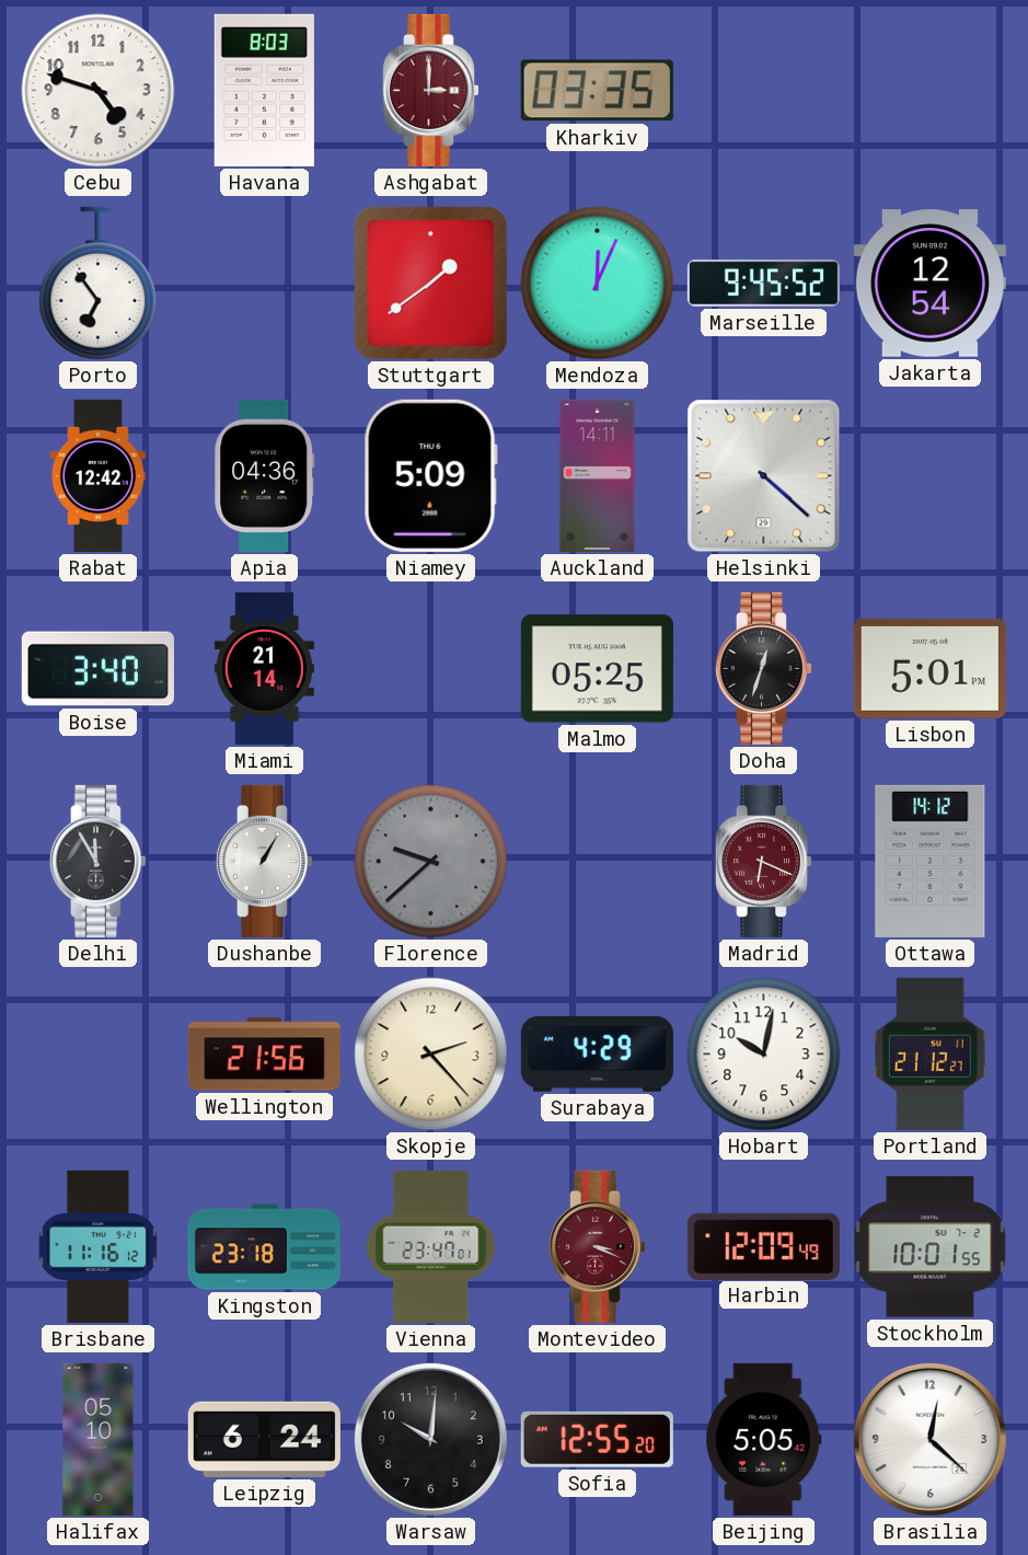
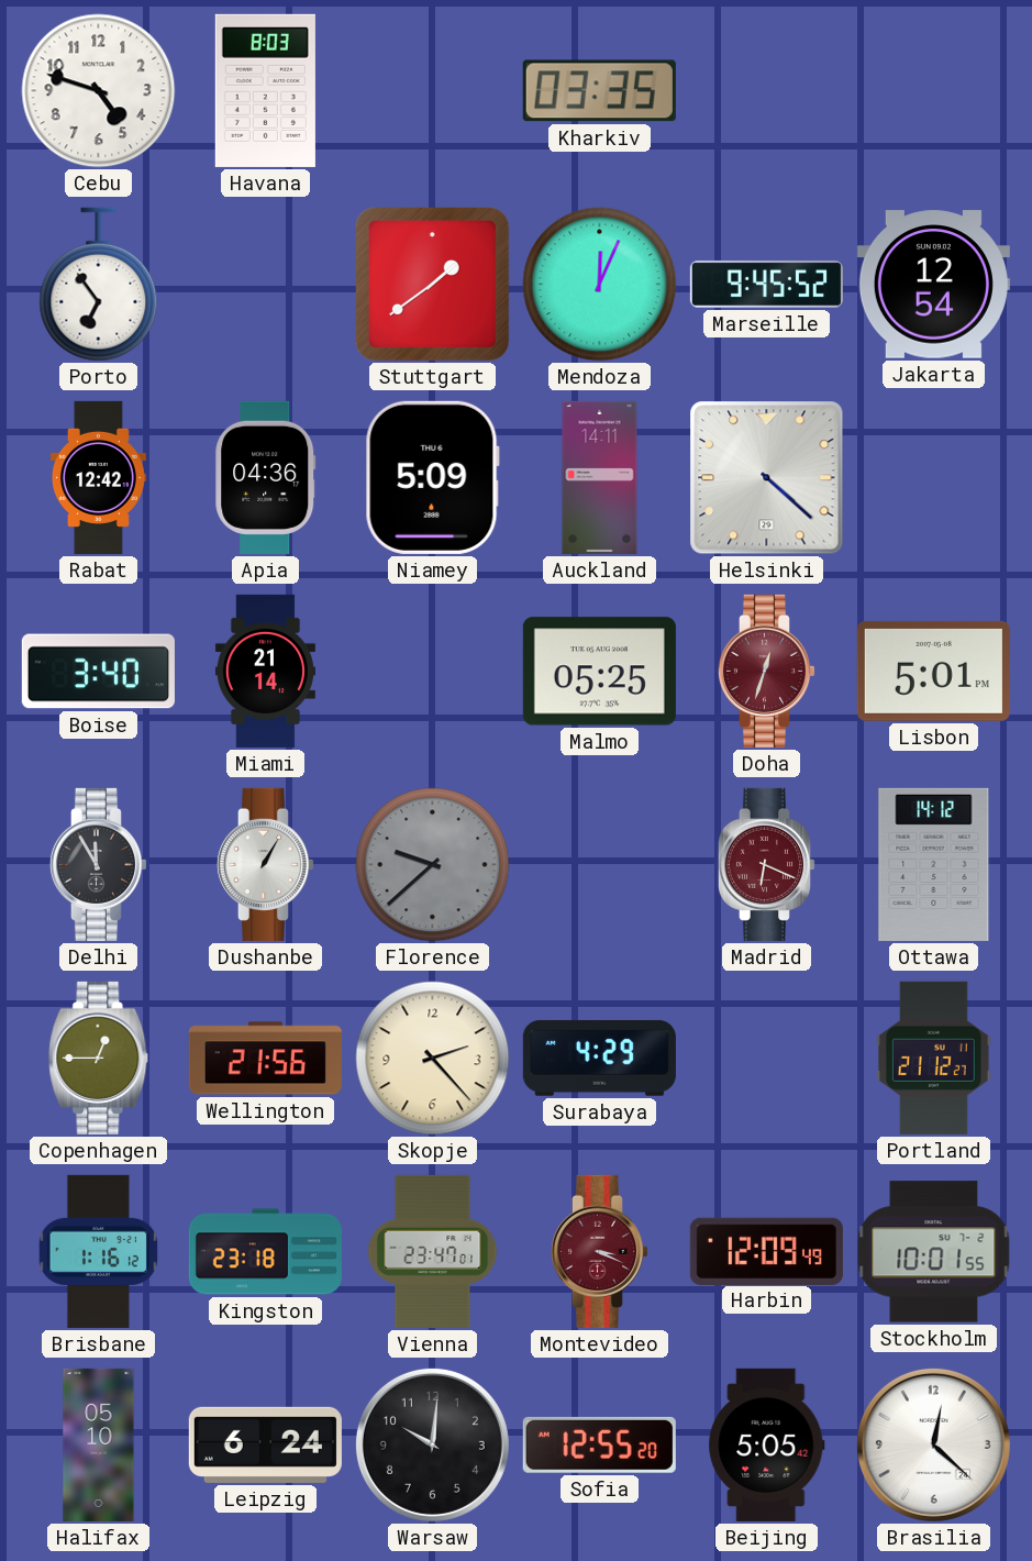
Ashgabat: 3:00 -> none (430, 90)
Doha dial: black -> burgundy (766, 671)
Copenhagen: none -> 12:45 (99, 1058)
Hobart: 10:02 -> none (764, 1055)
Brisbane: 11:16 -> 1:16 (98, 1251)
